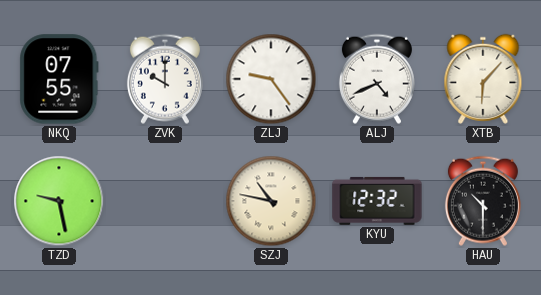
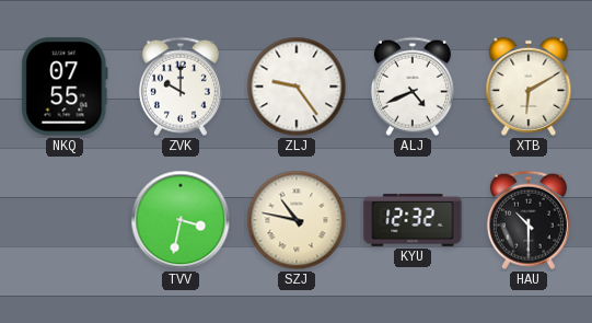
XTB: 6:07 -> 6:10 (529, 86)
TZD: 9:28 -> none (59, 201)
TVV: none -> 3:32 (181, 220)
